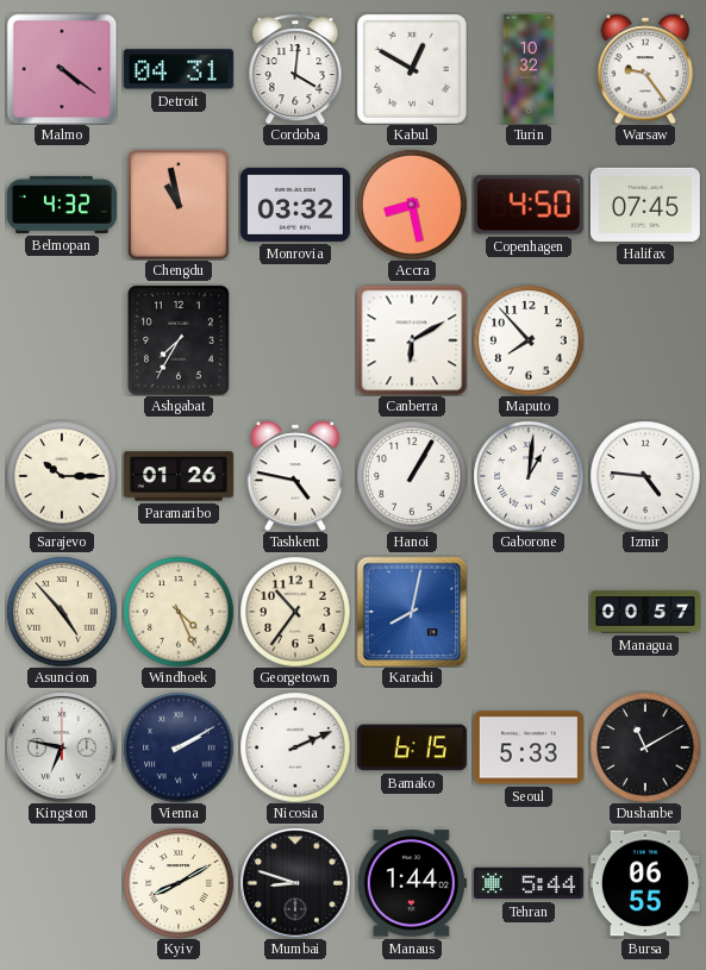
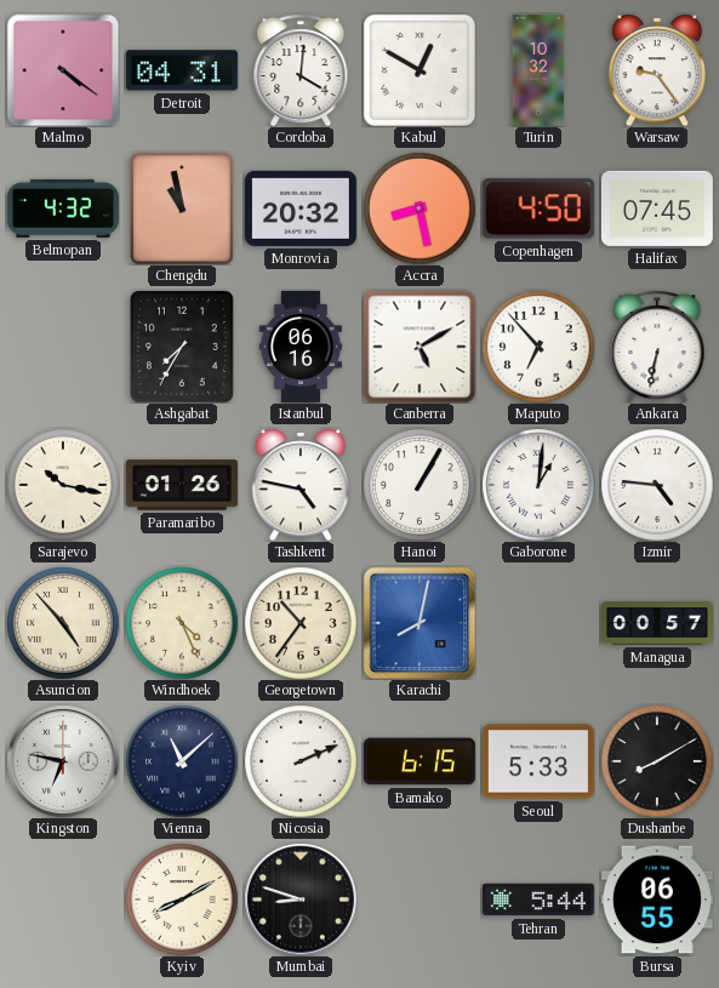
Monrovia: 03:32 -> 20:32 (301, 209)
Istanbul: none -> 06:16 (299, 347)
Canberra: 6:10 -> 5:10 (420, 347)
Maputo: 7:53 -> 6:53 (538, 347)
Ankara: none -> 6:32 (657, 347)
Sarajevo: 10:15 -> 10:17 (63, 485)
Vienna: 2:10 -> 11:08 (182, 761)
Dushanbe: 11:10 -> 8:10 (657, 761)
Manaus: 1:44 -> none (412, 883)
